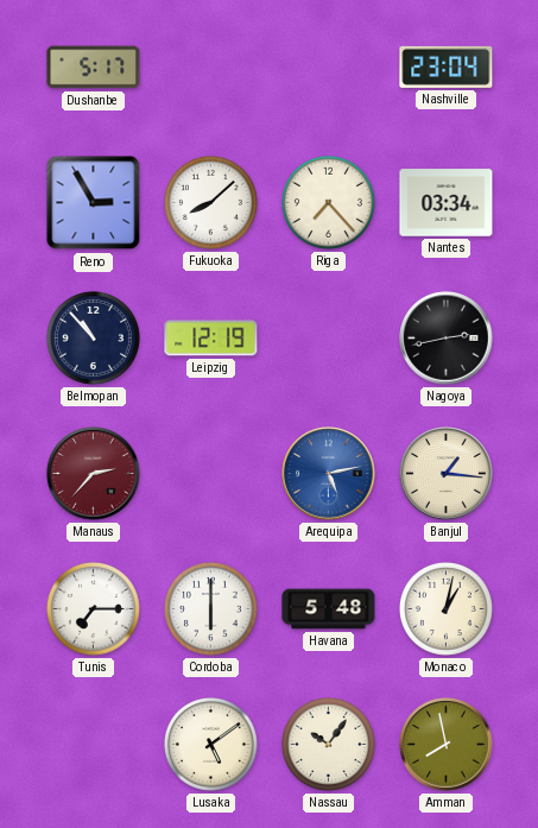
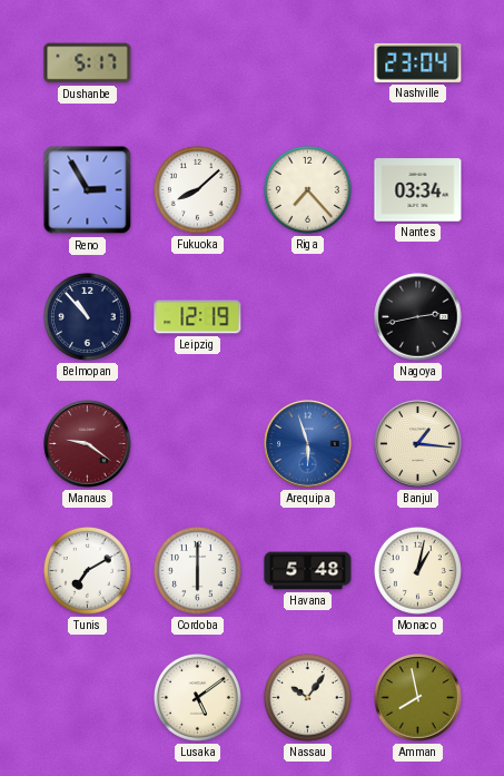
Manaus: 2:37 -> 9:21 (88, 444)
Arequipa: 5:13 -> 5:57 (308, 444)
Tunis: 7:15 -> 7:10 (87, 570)
